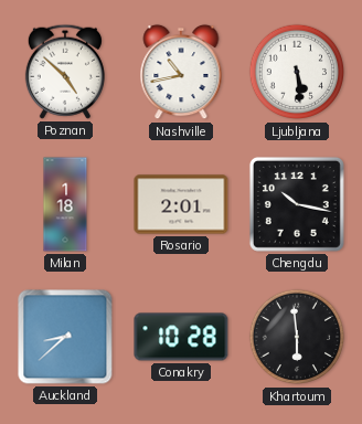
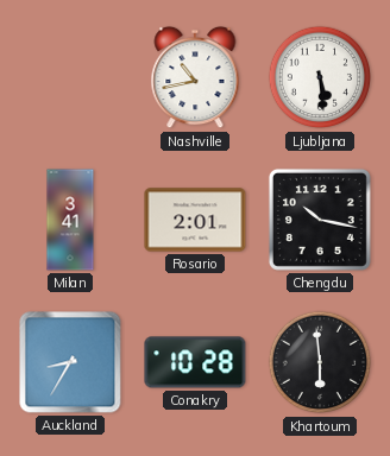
Poznan: 4:52 -> none (65, 72)
Milan: 1:18 -> 3:41 (70, 220)
Auckland: 8:38 -> 8:35 (70, 362)
